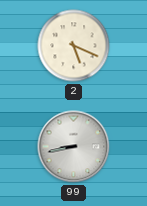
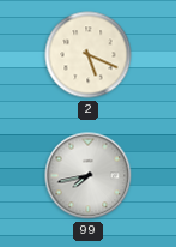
99: 8:43 -> 7:43 (89, 176)
